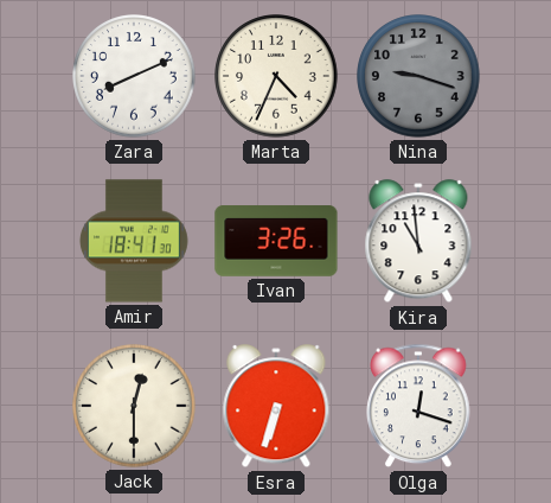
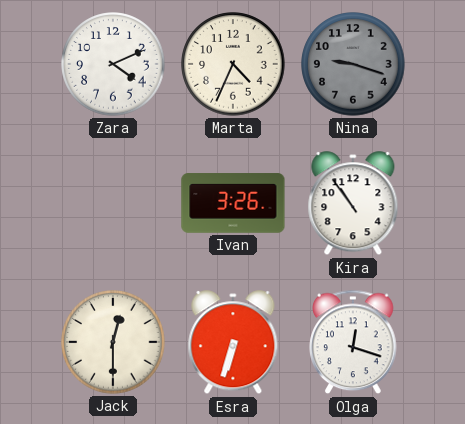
Zara: 8:11 -> 4:11 (113, 64)
Amir: 18:41 -> none (134, 241)
Kira: 10:59 -> 10:54 (353, 204)
